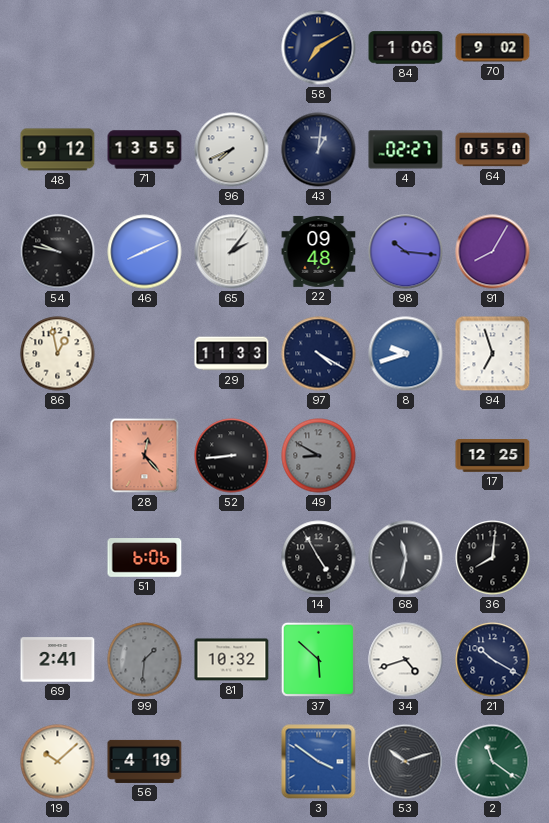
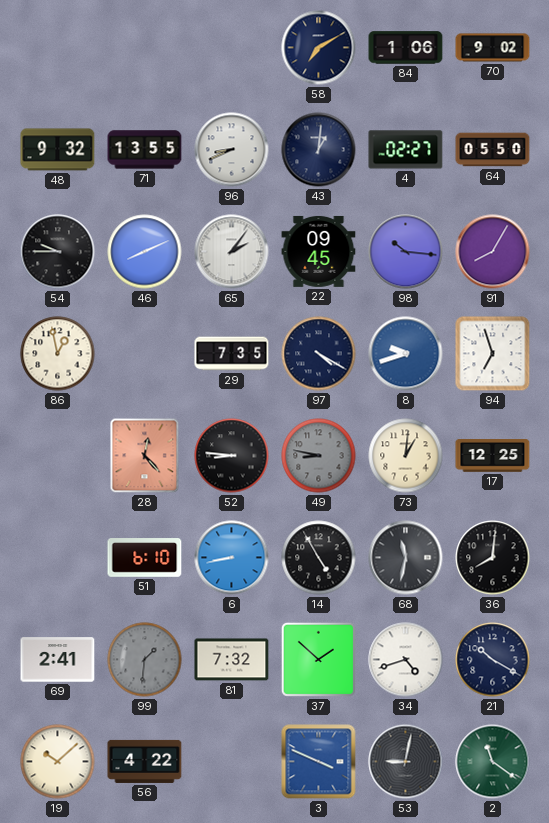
48: 9:12 -> 9:32 (58, 150)
96: 7:41 -> 8:41 (232, 150)
54: 9:47 -> 9:45 (58, 252)
22: 09:48 -> 09:45 (319, 251)
29: 11:33 -> 7:35 (232, 354)
52: 8:44 -> 8:46 (232, 456)
49: 8:50 -> 8:47 (319, 456)
73: none -> 1:01 (406, 456)
51: 6:06 -> 6:10 (145, 558)
6: none -> 8:43 (232, 558)
81: 10:32 -> 7:32 (232, 660)
37: 5:52 -> 1:52 (318, 659)
56: 4:19 -> 4:22 (145, 761)
3: 3:51 -> 3:49 (319, 762)
53: 10:12 -> 9:02 (406, 762)
